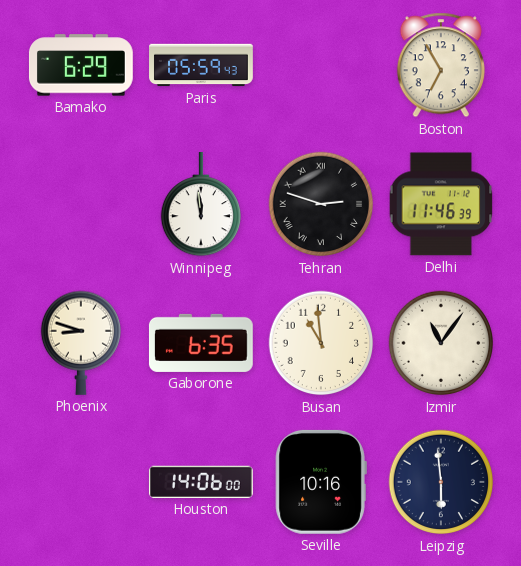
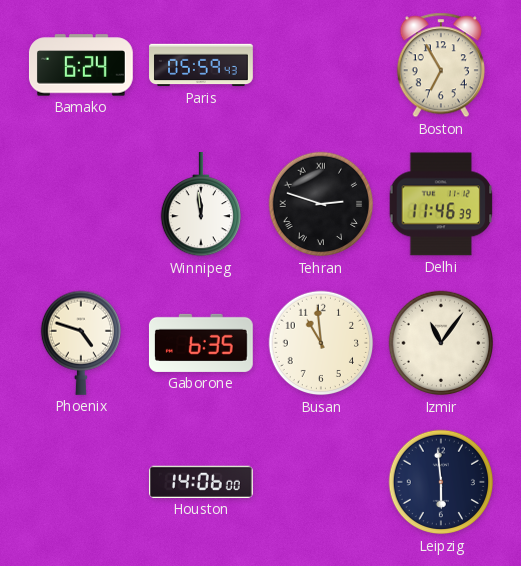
Bamako: 6:29 -> 6:24 (81, 65)
Phoenix: 8:48 -> 4:48 (80, 343)
Seville: 10:16 -> none (321, 482)
